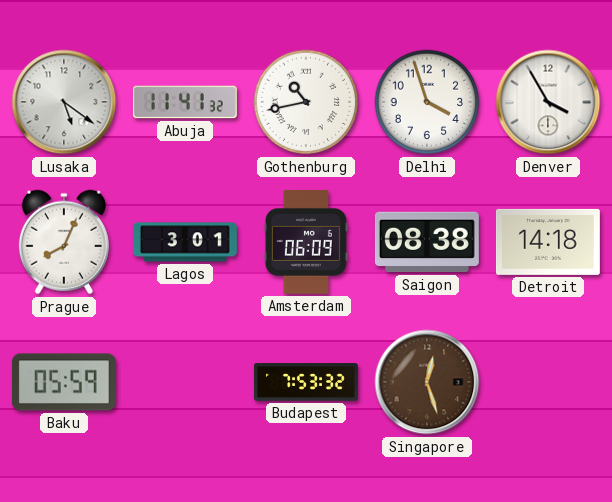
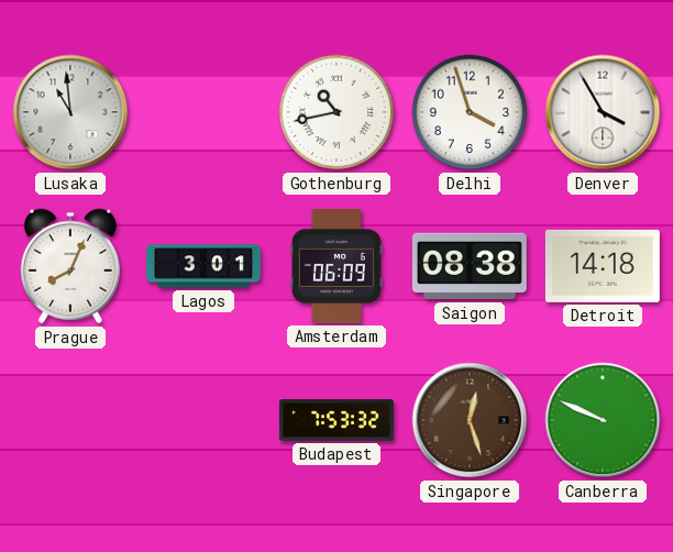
Lusaka: 5:21 -> 10:59 (70, 112)
Abuja: 11:41 -> none (185, 102)
Baku: 05:59 -> none (64, 382)
Canberra: none -> 9:49 (603, 420)
